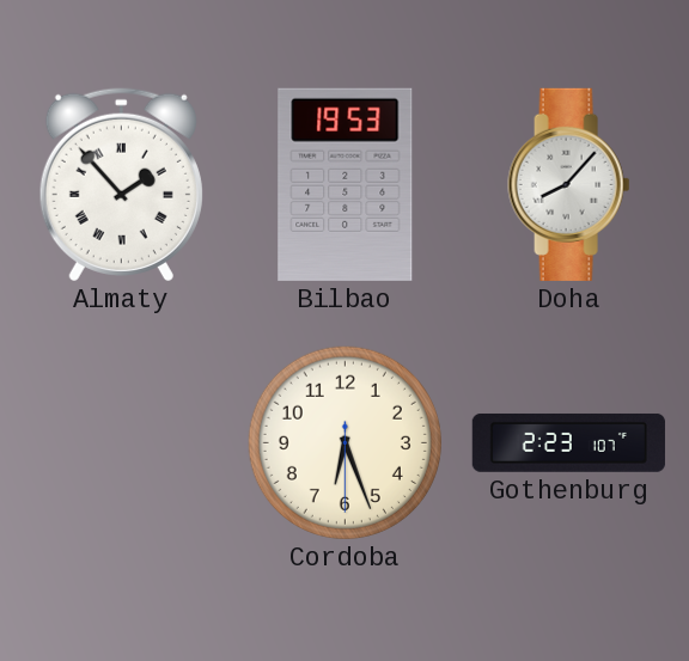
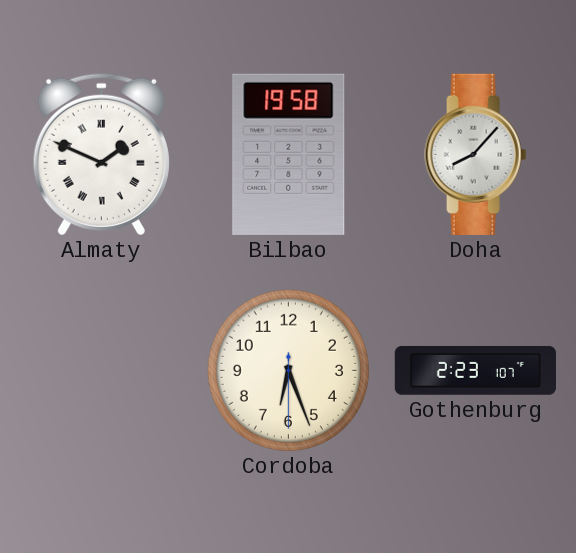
Almaty: 1:53 -> 1:49 (101, 154)
Bilbao: 19:53 -> 19:58 (289, 154)
